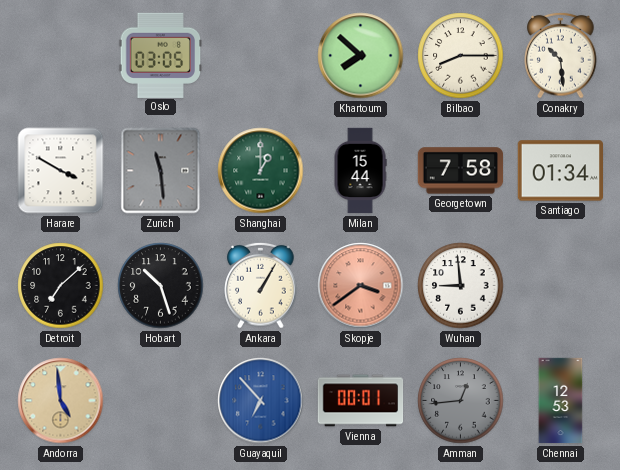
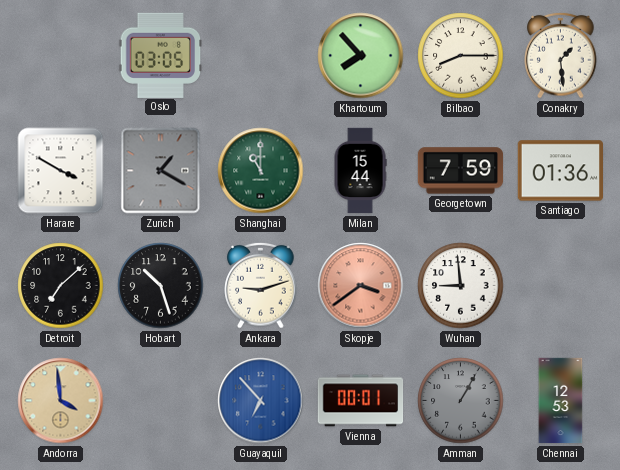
Khartoum: 7:52 -> 7:53 (361, 56)
Conakry: 10:29 -> 1:29 (561, 55)
Zurich: 11:29 -> 1:20 (161, 171)
Shanghai: 1:00 -> 11:00 (261, 171)
Georgetown: 7:58 -> 7:59 (461, 171)
Santiago: 01:34 -> 01:36 (560, 171)
Ankara: 1:05 -> 9:12 (261, 285)
Andorra: 4:59 -> 3:59 (61, 401)
Amman: 12:44 -> 1:05 (461, 401)
